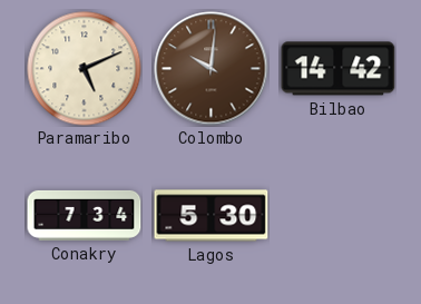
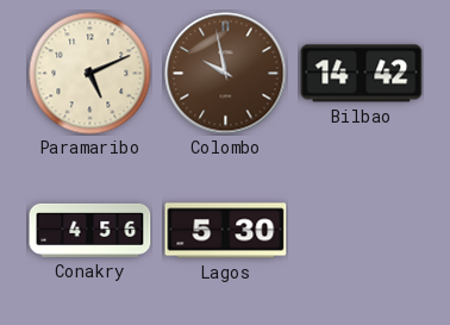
Colombo: 10:01 -> 9:58 (226, 74)
Conakry: 7:34 -> 4:56 (90, 230)
